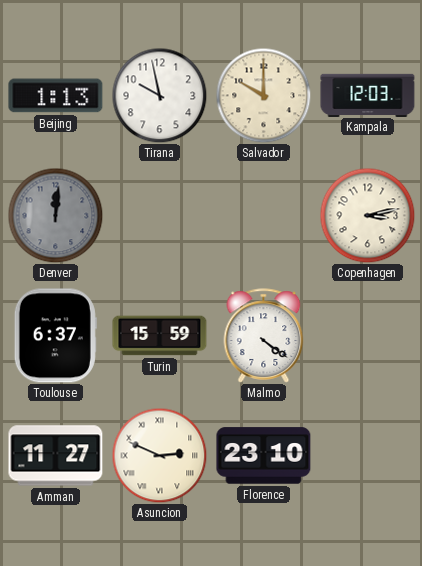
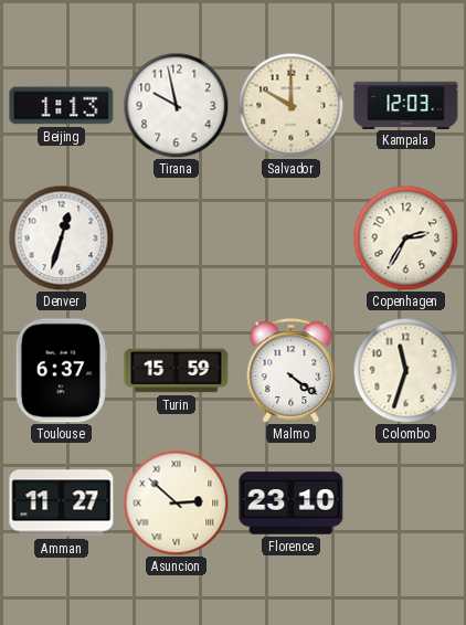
Denver: 12:01 -> 12:33 (61, 237)
Denver dial: grey -> white (61, 237)
Copenhagen: 3:13 -> 2:35 (405, 237)
Colombo: none -> 11:33 (405, 370)
Asuncion: 2:49 -> 2:52 (176, 502)
